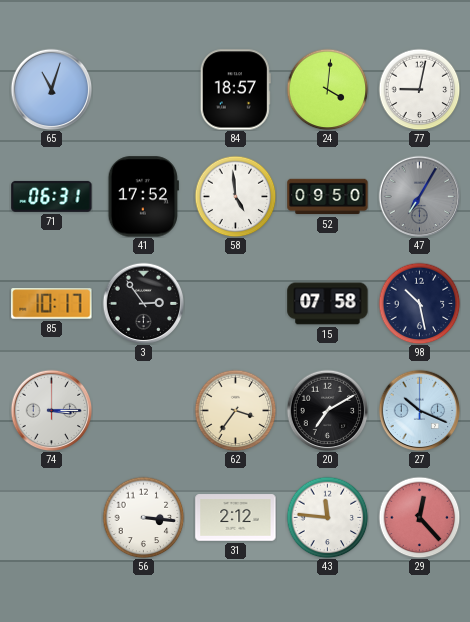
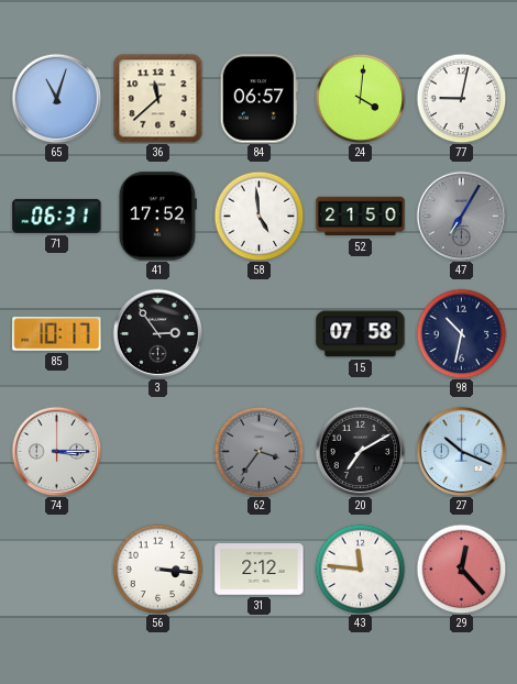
36: none -> 11:38 (157, 98)
84: 18:57 -> 06:57 (258, 99)
52: 09:50 -> 21:50 (361, 217)
98: 10:28 -> 10:32 (461, 333)
62 dial: cream -> grey (258, 451)
